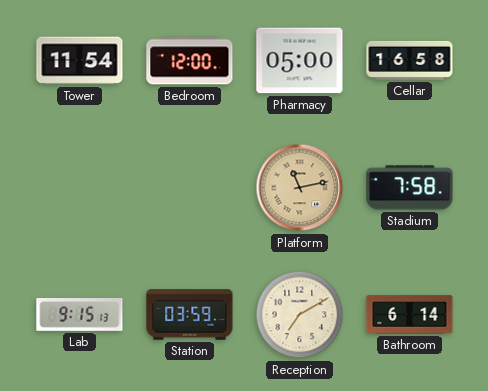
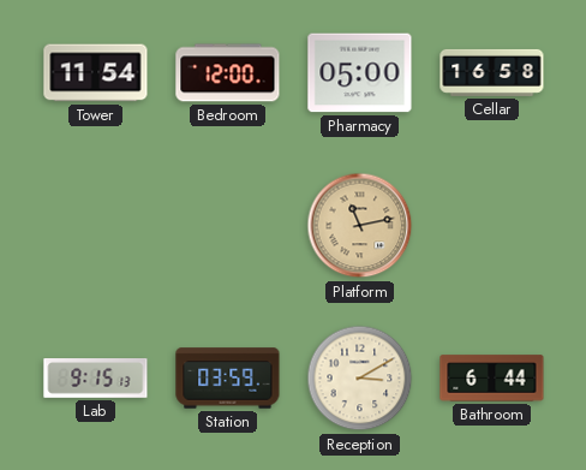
Stadium: 7:58 -> none (410, 188)
Reception: 7:10 -> 3:10 (360, 379)
Bathroom: 6:14 -> 6:44 (492, 379)
